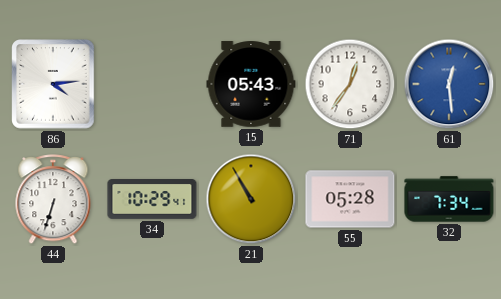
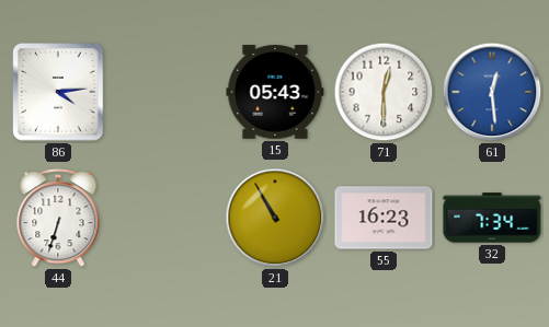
71: 12:36 -> 12:30 (384, 92)
34: 10:29 -> none (152, 199)
55: 05:28 -> 16:23 (384, 218)
